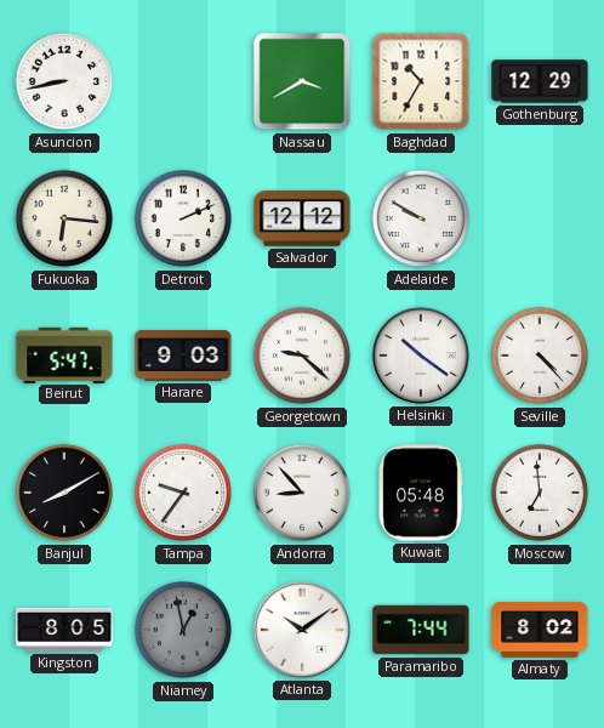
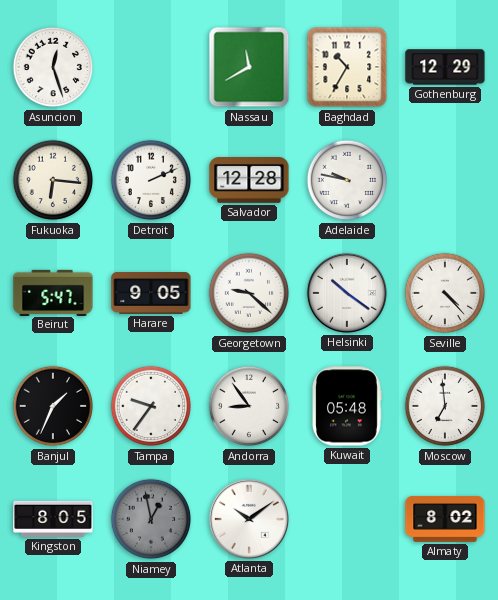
Asuncion: 8:43 -> 12:27 (53, 67)
Nassau: 3:40 -> 11:40 (249, 67)
Salvador: 12:12 -> 12:28 (249, 181)
Adelaide: 9:50 -> 9:47 (347, 180)
Harare: 9:03 -> 9:05 (151, 294)
Banjul: 8:10 -> 1:34 (53, 406)
Andorra: 8:53 -> 8:54 (249, 406)
Paramaribo: 7:44 -> none (421, 630)
